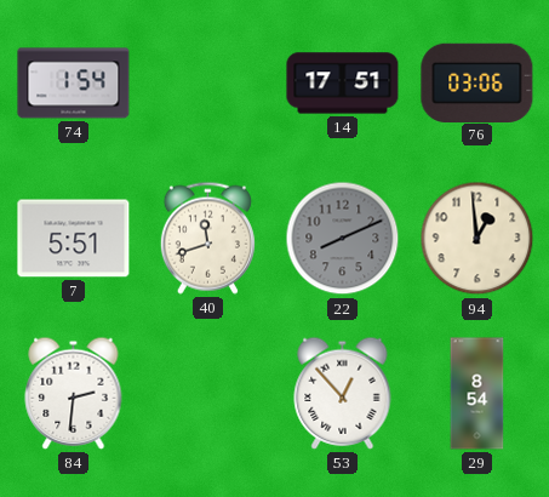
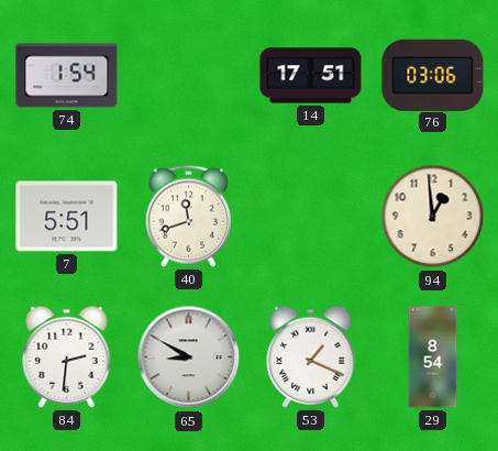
22: 8:11 -> none (343, 239)
65: none -> 8:50 (189, 358)
53: 12:53 -> 1:19 (311, 356)
